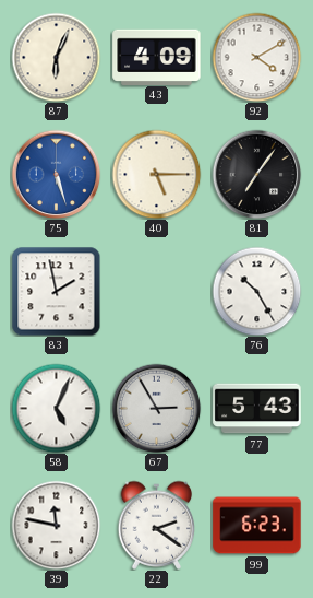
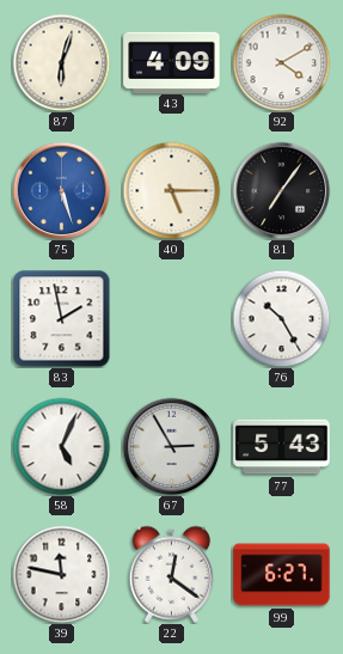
87: 6:04 -> 6:03 (61, 62)
22: 2:21 -> 12:21 (172, 574)
99: 6:23 -> 6:27 (282, 575)
